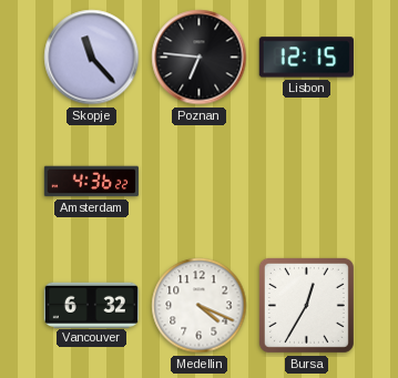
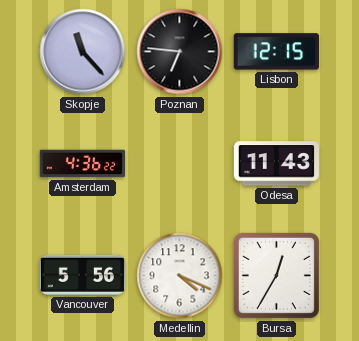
Odesa: none -> 11:43 (276, 164)
Vancouver: 6:32 -> 5:56 (82, 275)
